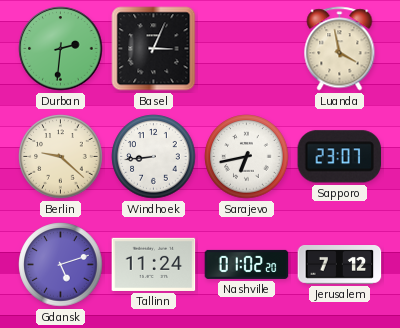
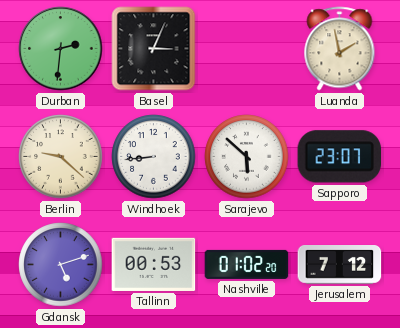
Luanda: 3:58 -> 1:58 (340, 49)
Sarajevo: 6:43 -> 5:52 (247, 157)
Tallinn: 11:24 -> 00:53 (154, 264)
